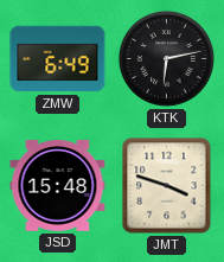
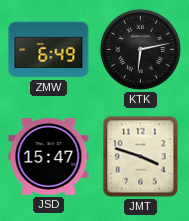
JSD: 15:48 -> 15:47 (49, 157)
